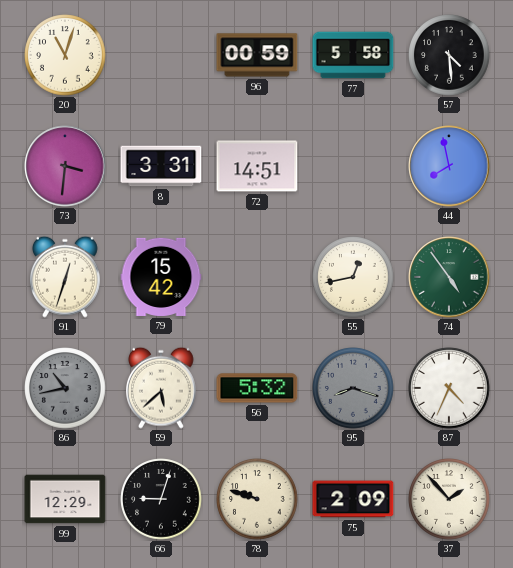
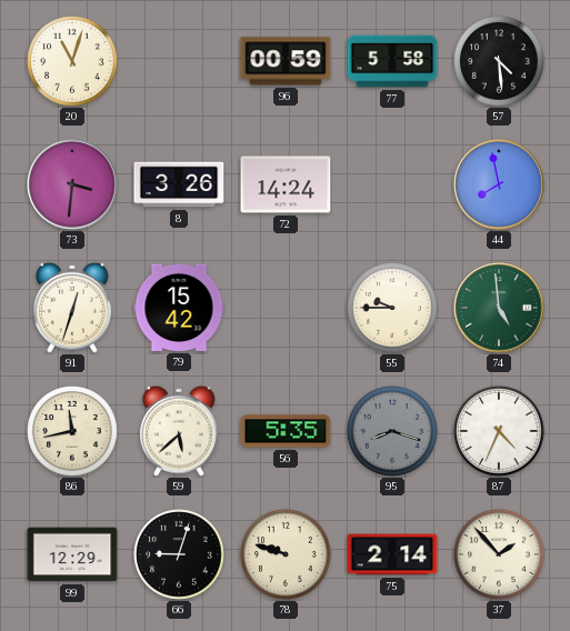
8: 3:31 -> 3:26 (179, 184)
72: 14:51 -> 14:24 (286, 184)
55: 12:43 -> 9:45 (392, 308)
74: 4:54 -> 4:59 (499, 308)
86: 10:43 -> 11:43 (72, 431)
86 dial: grey -> cream (72, 431)
56: 5:32 -> 5:35 (286, 431)
75: 2:09 -> 2:14 (392, 554)
